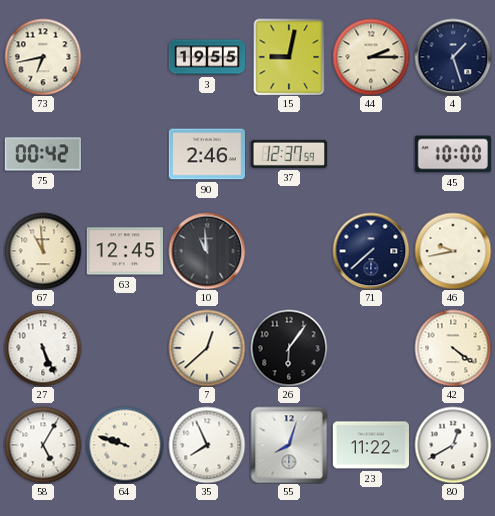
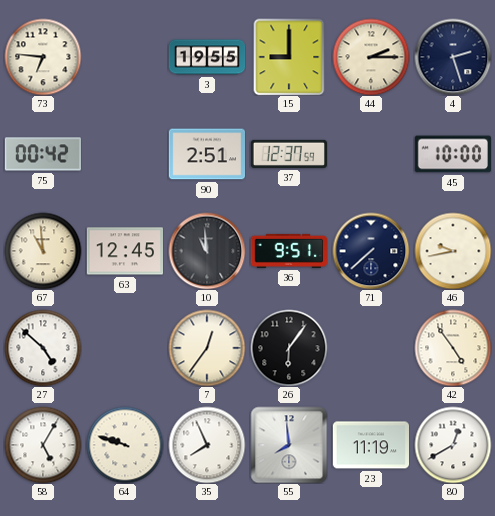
73: 6:43 -> 6:46 (43, 57)
15: 9:02 -> 9:00 (289, 57)
4: 1:27 -> 2:27 (453, 57)
90: 2:46 -> 2:51 (206, 154)
36: none -> 9:51 (288, 251)
27: 5:26 -> 4:52 (43, 348)
7: 12:38 -> 12:36 (207, 348)
42: 4:21 -> 4:54 (453, 348)
55: 8:03 -> 7:59 (289, 445)
23: 11:22 -> 11:19 (370, 445)
